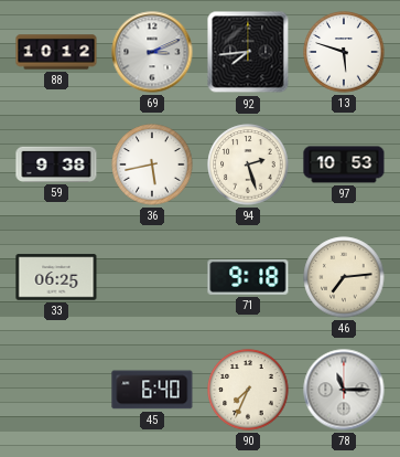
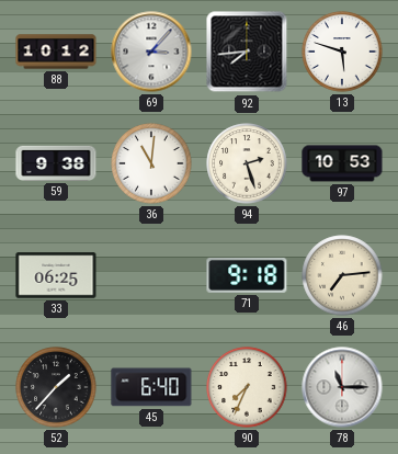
69: 3:11 -> 3:07 (151, 52)
36: 5:43 -> 11:01 (151, 163)
52: none -> 1:37 (56, 387)
